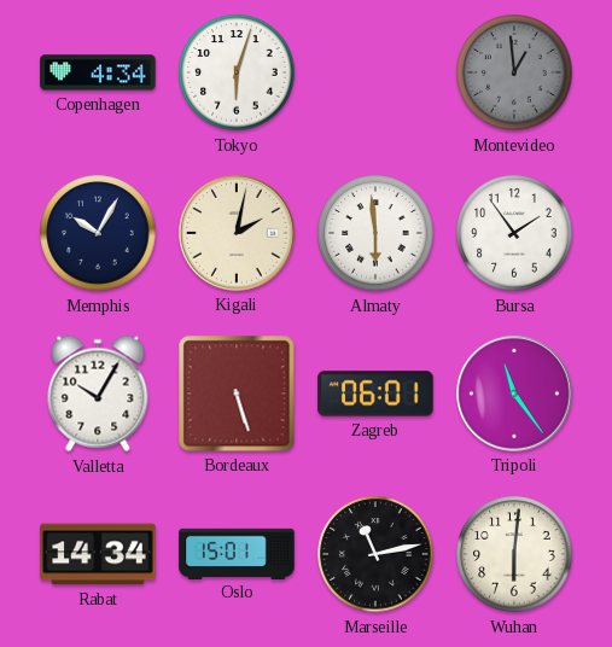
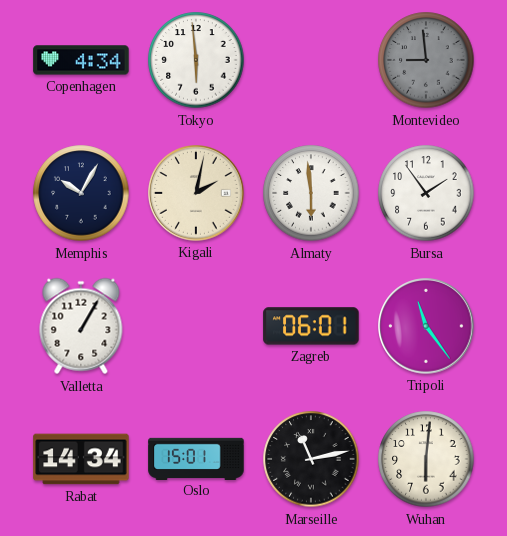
Tokyo: 6:03 -> 5:59 (196, 60)
Montevideo: 12:59 -> 8:59 (426, 60)
Valletta: 10:05 -> 1:05 (81, 326)
Bordeaux: 5:27 -> none (237, 394)
